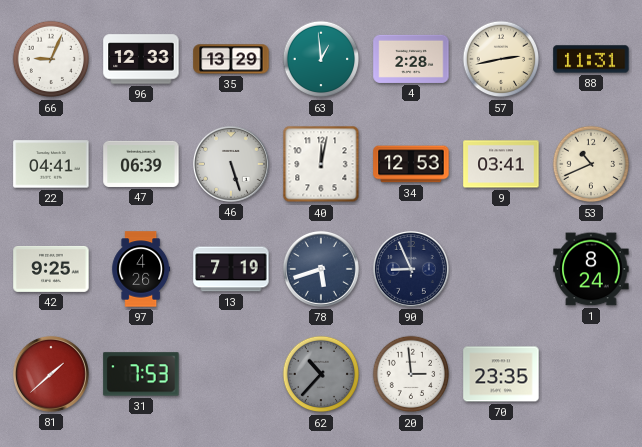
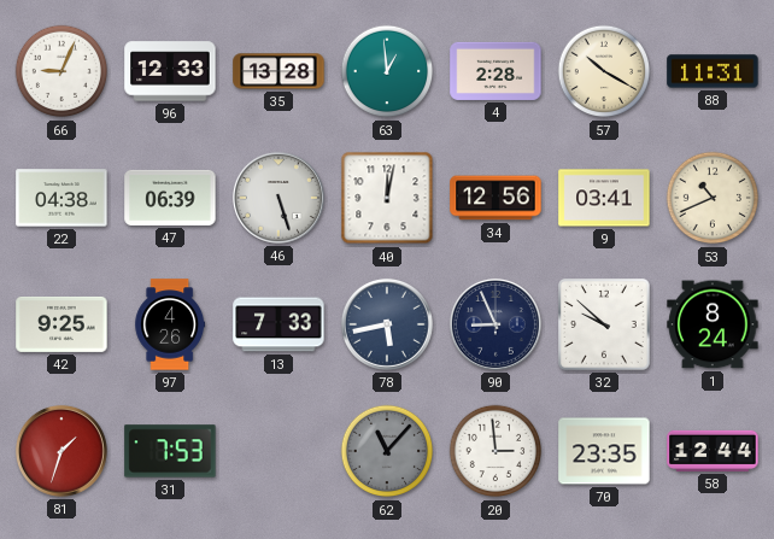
35: 13:29 -> 13:28 (278, 71)
57: 2:43 -> 10:20 (604, 71)
22: 04:41 -> 04:38 (61, 198)
34: 12:53 -> 12:56 (496, 198)
13: 7:19 -> 7:33 (278, 324)
78: 5:42 -> 5:43 (387, 324)
32: none -> 9:52 (605, 326)
81: 1:38 -> 1:33 (61, 451)
62: 10:37 -> 11:07 (387, 451)
58: none -> 12:44 (713, 451)
